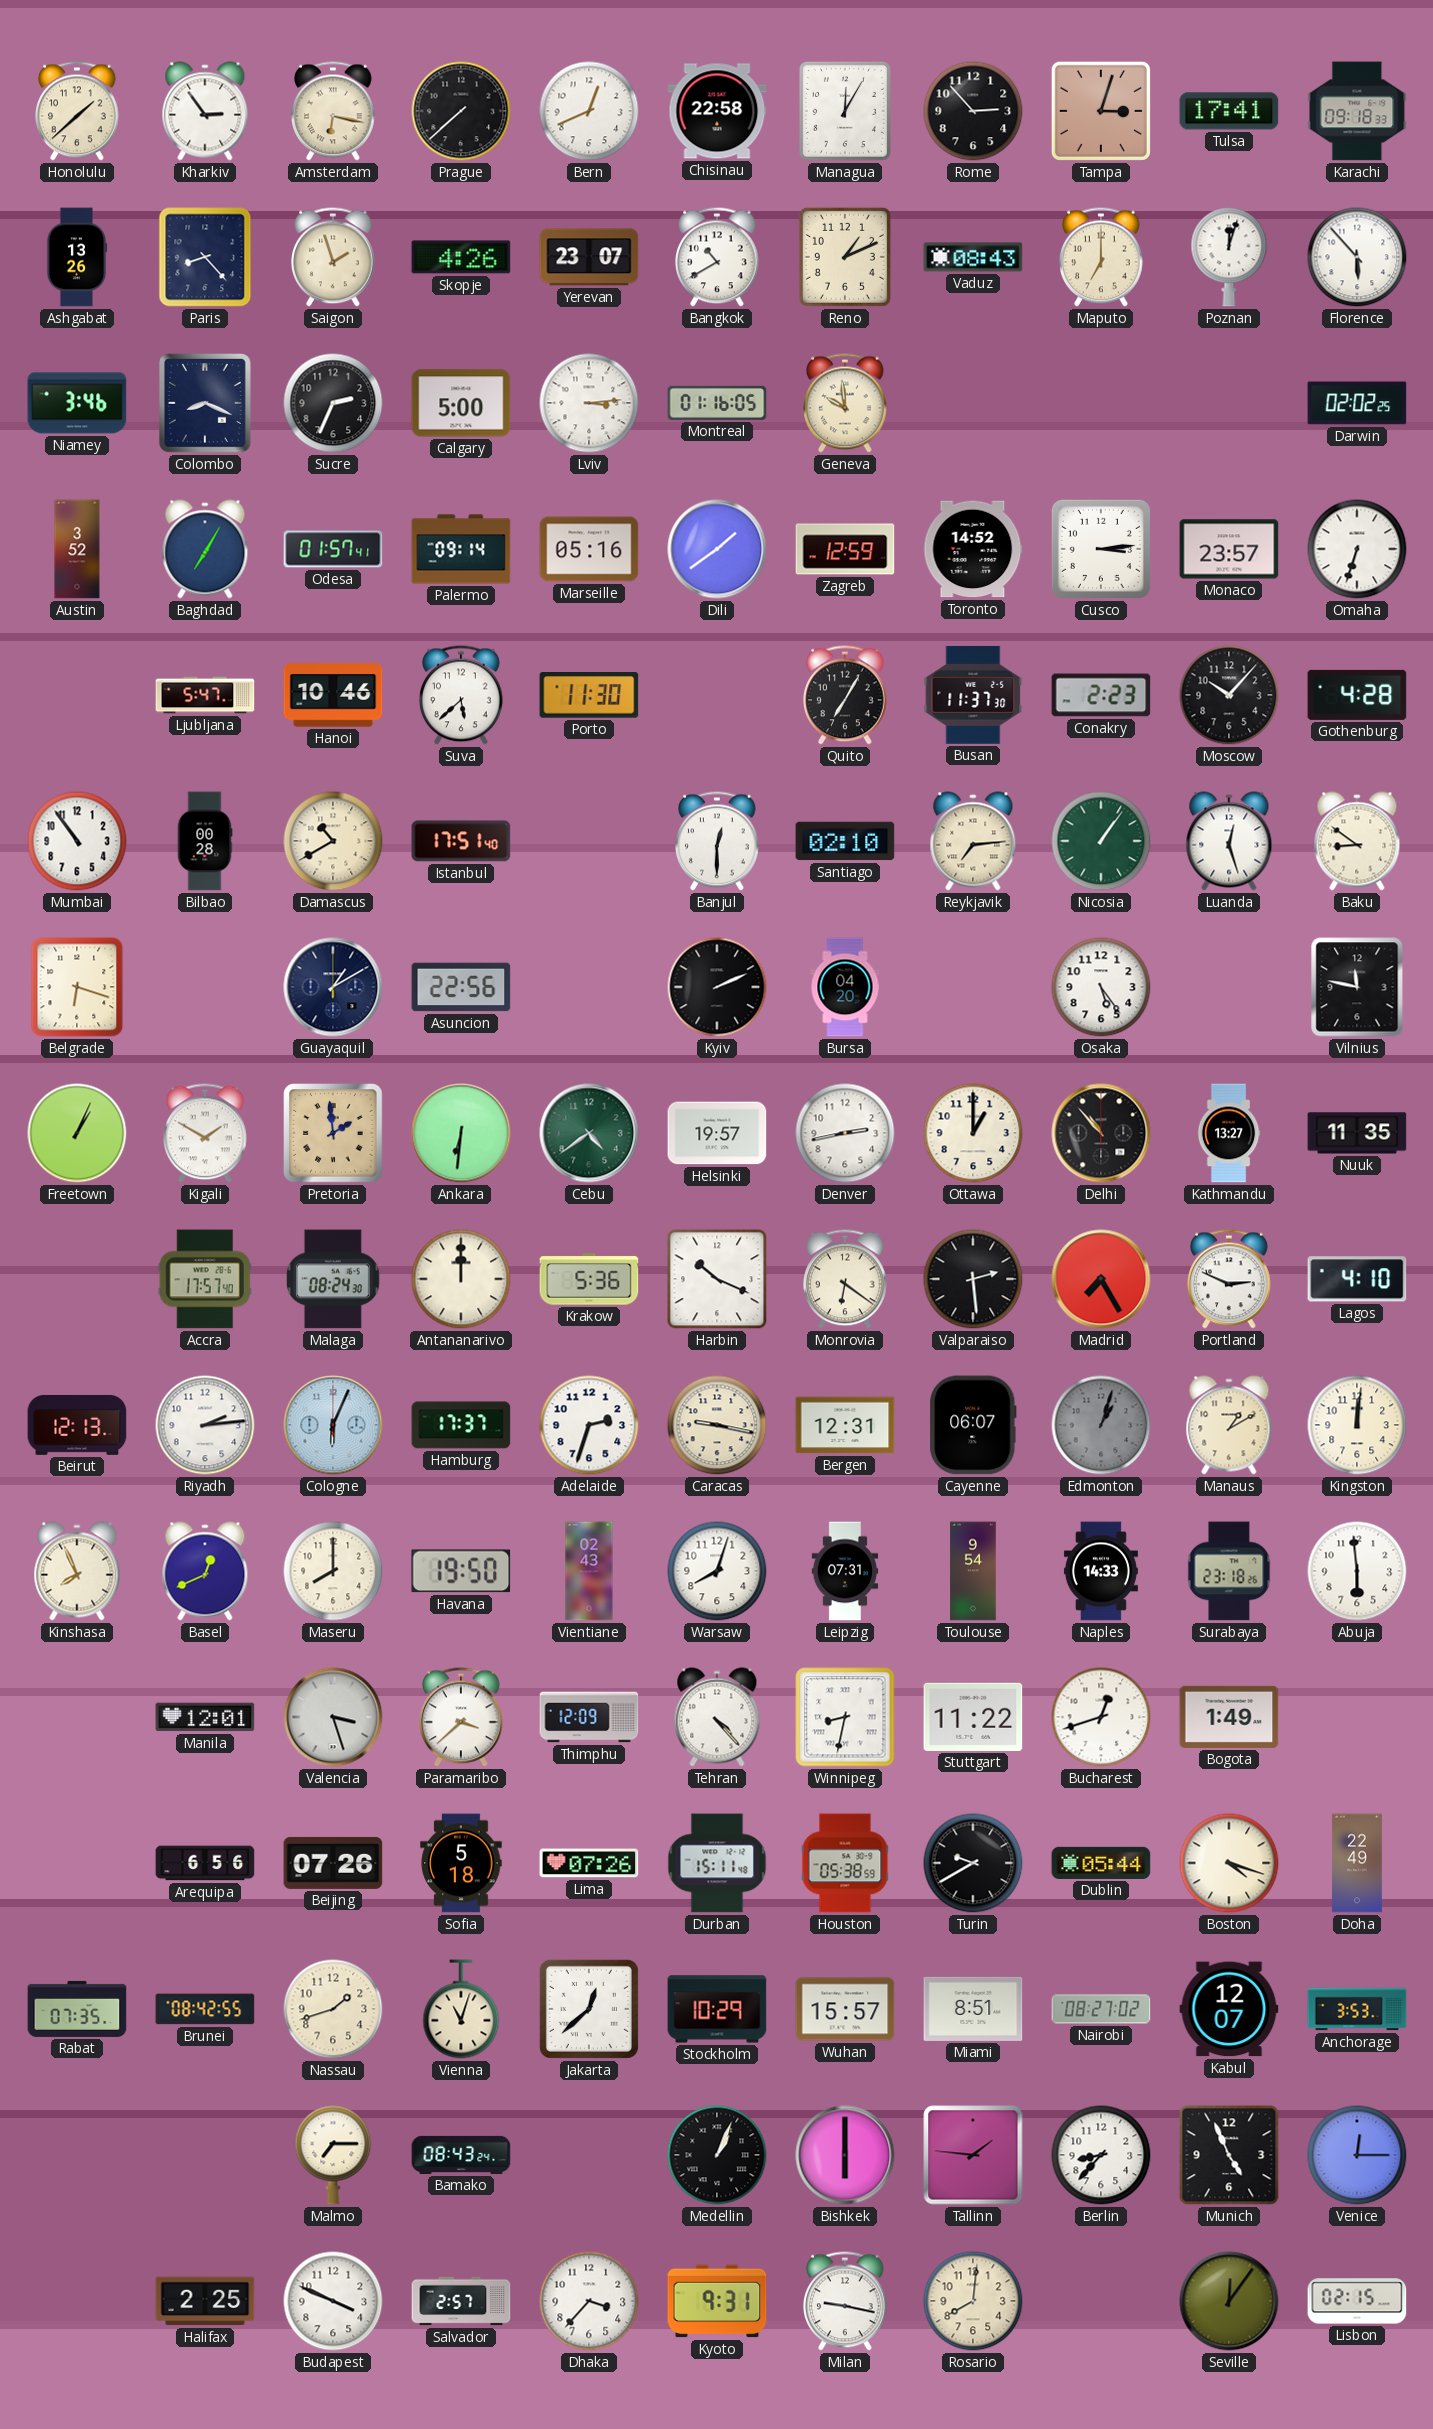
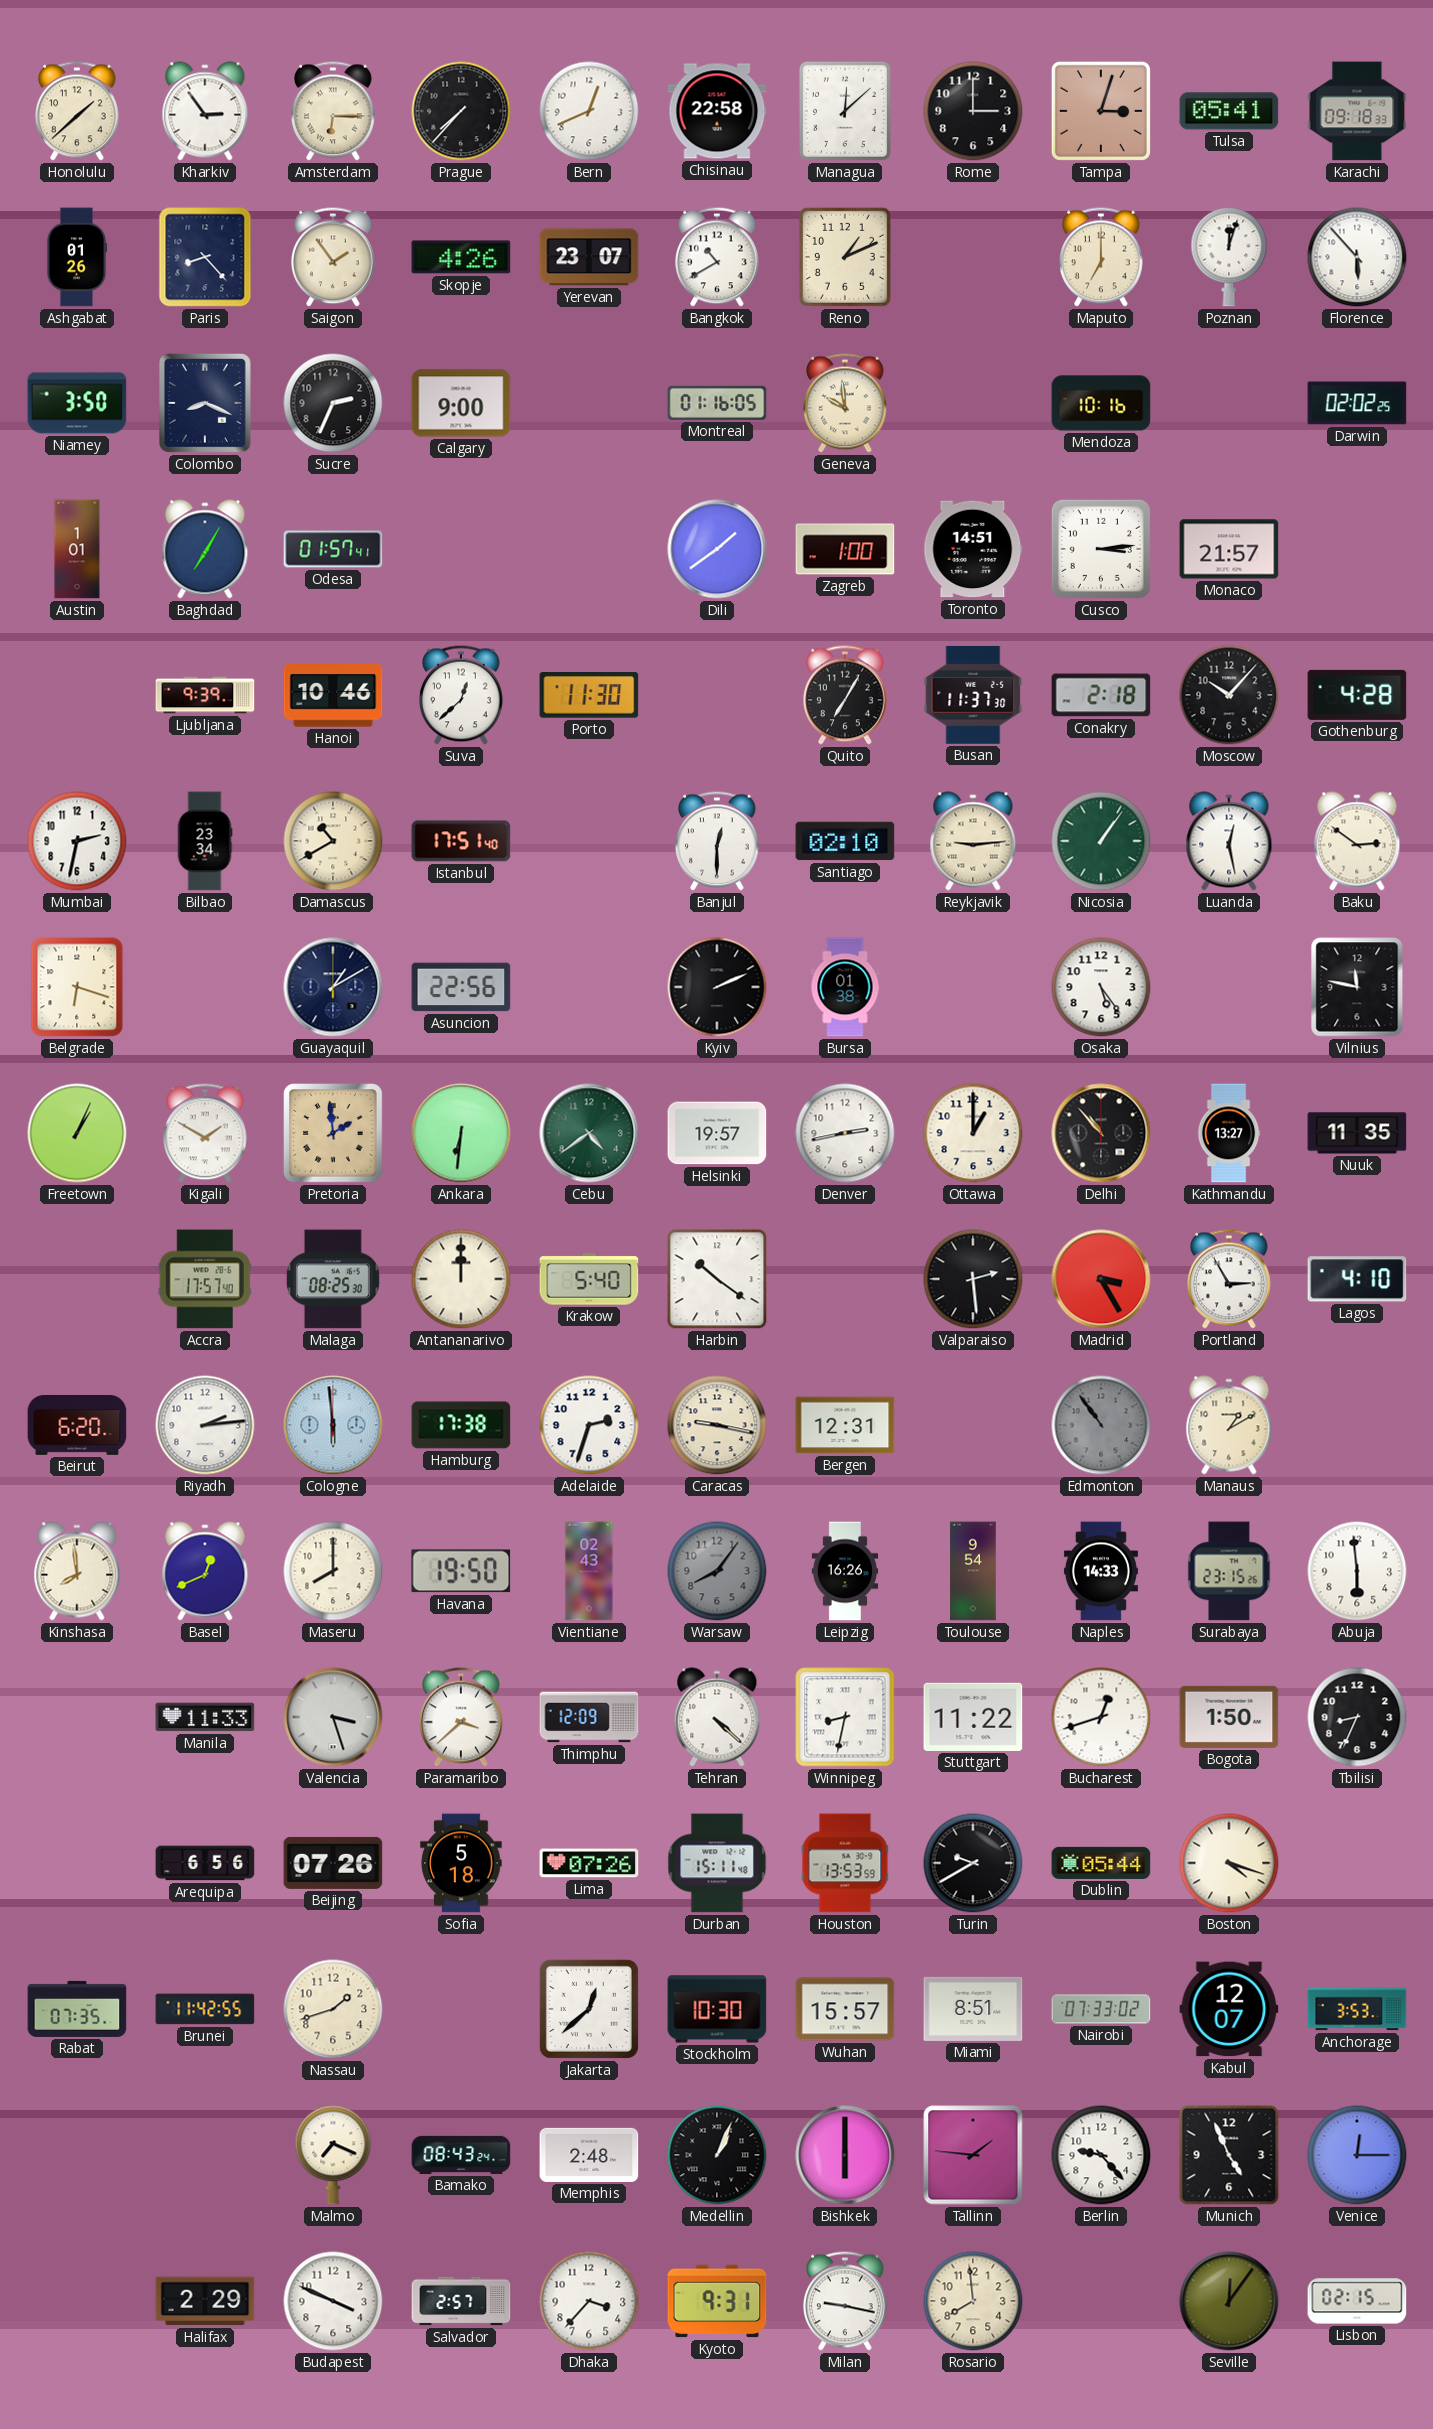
Amsterdam: 6:17 -> 6:15 (333, 111)
Prague: 7:38 -> 7:37 (461, 111)
Managua: 12:05 -> 12:08 (845, 111)
Rome: 2:53 -> 3:00 (973, 111)
Tulsa: 17:41 -> 05:41 (1229, 111)
Ashgabat: 13:26 -> 01:26 (77, 257)
Saigon: 1:57 -> 1:54 (333, 257)
Vaduz: 08:43 -> none (973, 257)
Niamey: 3:46 -> 3:50 (77, 403)
Calgary: 5:00 -> 9:00 (461, 403)
Lviv: 3:14 -> none (589, 403)
Mendoza: none -> 10:16 (1101, 403)
Austin: 3:52 -> 1:01 (77, 549)
Palermo: 09:14 -> none (461, 549)
Marseille: 05:16 -> none (589, 549)
Zagreb: 12:59 -> 1:00 (845, 549)
Toronto: 14:52 -> 14:51 (973, 549)
Monaco: 23:57 -> 21:57 (1229, 549)
Omaha: 6:33 -> none (1357, 549)
Ljubljana: 5:47 -> 9:39 (205, 695)
Suva: 5:38 -> 12:38 (461, 695)
Conakry: 2:23 -> 2:18 (1101, 695)
Mumbai: 10:54 -> 2:32 (77, 841)
Bilbao: 00:28 -> 23:34 (205, 841)
Reykjavik: 7:14 -> 9:14 (973, 841)
Luanda: 12:27 -> 12:28 (1229, 841)
Baku: 8:51 -> 2:51 (1357, 841)
Bursa: 04:20 -> 01:38 (845, 987)
Malaga: 08:24 -> 08:25 (333, 1279)
Krakow: 5:36 -> 5:40 (589, 1279)
Harbin: 10:19 -> 10:21 (717, 1279)
Monrovia: 6:21 -> none (845, 1279)
Madrid: 7:25 -> 3:25 (1101, 1279)
Portland: 2:49 -> 2:55 (1229, 1279)
Beirut: 12:13 -> 6:20 (77, 1425)
Cologne: 6:04 -> 5:59 (333, 1425)
Hamburg: 17:37 -> 17:38 (461, 1425)
Cayenne: 06:07 -> none (973, 1425)
Edmonton: 1:03 -> 10:54 (1101, 1425)
Kingston: 12:01 -> none (1357, 1425)
Kinshasa: 7:56 -> 7:59 (77, 1571)
Warsaw: 8:03 -> 8:06 (717, 1571)
Warsaw dial: white -> grey (717, 1571)
Leipzig: 07:31 -> 16:26 (845, 1571)
Surabaya: 23:18 -> 23:15 (1229, 1571)
Manila: 12:01 -> 11:33 (205, 1717)
Tehran: 4:23 -> 4:22 (717, 1717)
Bogota: 1:49 -> 1:50 (1229, 1717)
Tbilisi: none -> 8:34 (1357, 1717)
Houston: 05:38 -> 13:53 (845, 1863)
Doha: 22:49 -> none (1357, 1863)
Brunei: 08:42 -> 11:42 (205, 2009)
Vienna: 11:03 -> none (461, 2009)
Stockholm: 10:29 -> 10:30 (717, 2009)
Nairobi: 08:27 -> 07:33 (1101, 2009)
Malmo: 7:15 -> 7:19 (333, 2155)
Memphis: none -> 2:48 (589, 2155)
Berlin: 8:37 -> 9:23 (1101, 2155)
Halifax: 2:25 -> 2:29 (205, 2301)
Rosario: 8:01 -> 7:59 (973, 2301)
